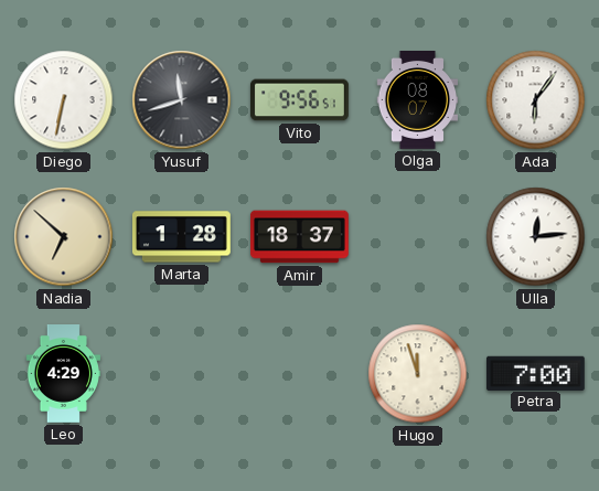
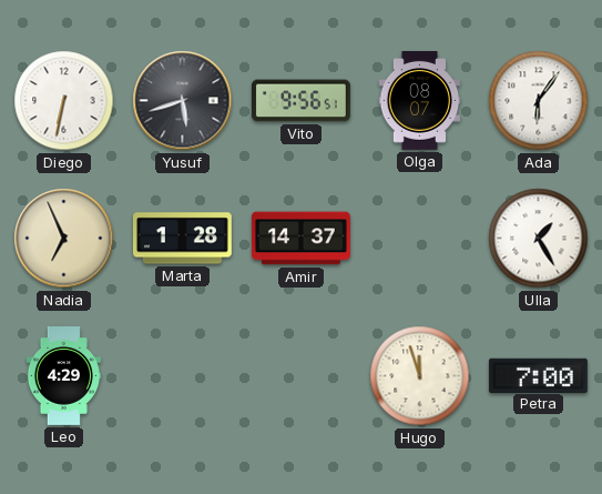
Yusuf: 11:42 -> 5:42 (183, 101)
Nadia: 6:52 -> 6:56 (64, 239)
Amir: 18:37 -> 14:37 (300, 239)
Ulla: 12:14 -> 1:25 (539, 239)
